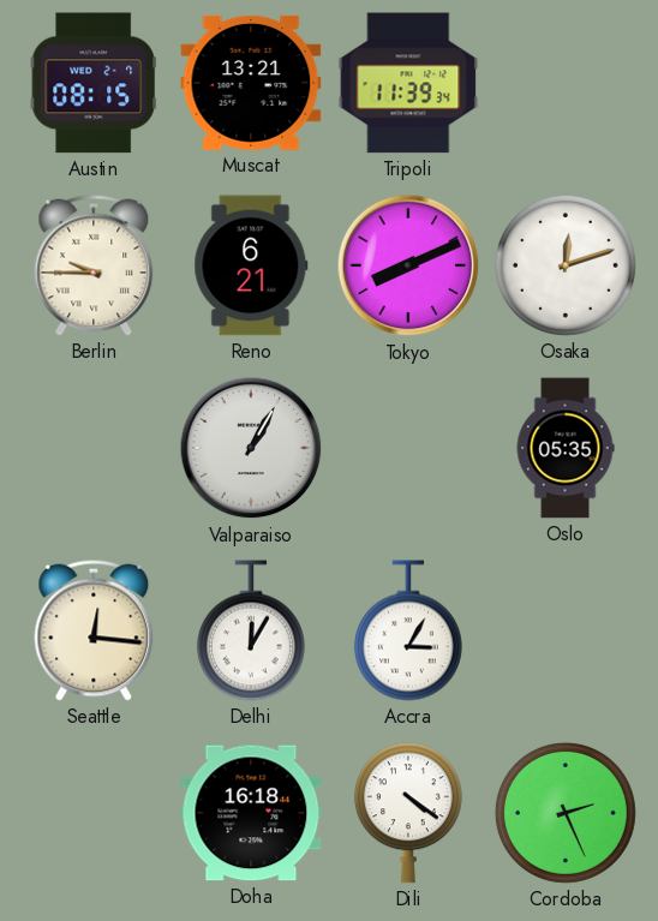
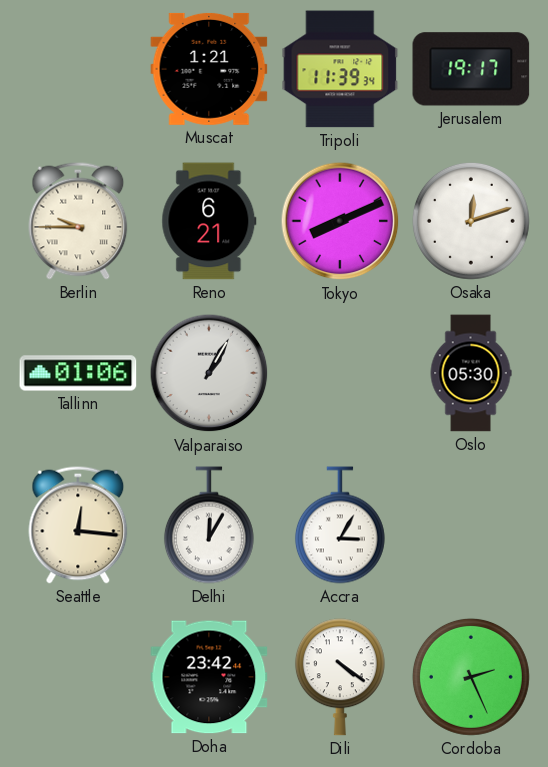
Austin: 08:15 -> none (94, 83)
Muscat: 13:21 -> 1:21 (209, 69)
Jerusalem: none -> 19:17 (471, 69)
Tallinn: none -> 01:06 (78, 373)
Oslo: 05:35 -> 05:30 (471, 373)
Doha: 16:18 -> 23:42 (209, 677)
